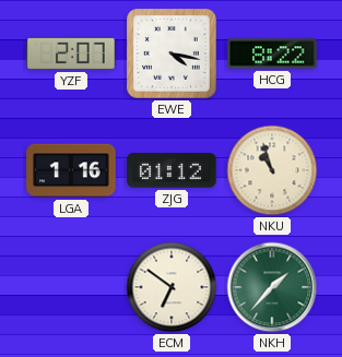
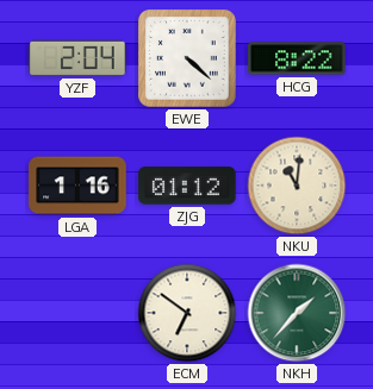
YZF: 2:07 -> 2:04 (77, 58)
EWE: 4:17 -> 4:22 (188, 59)
NKU: 10:57 -> 11:01 (297, 186)
